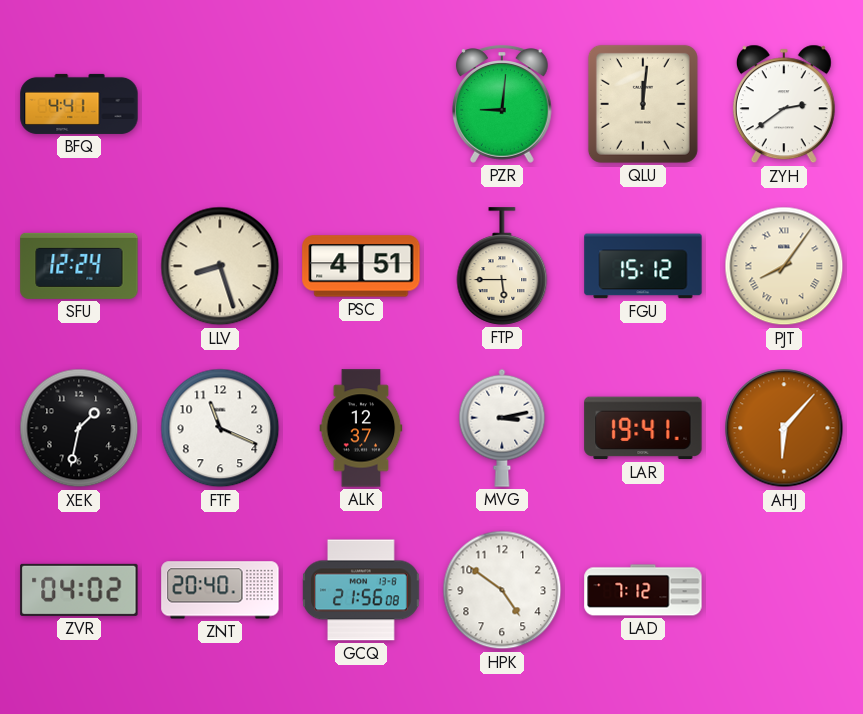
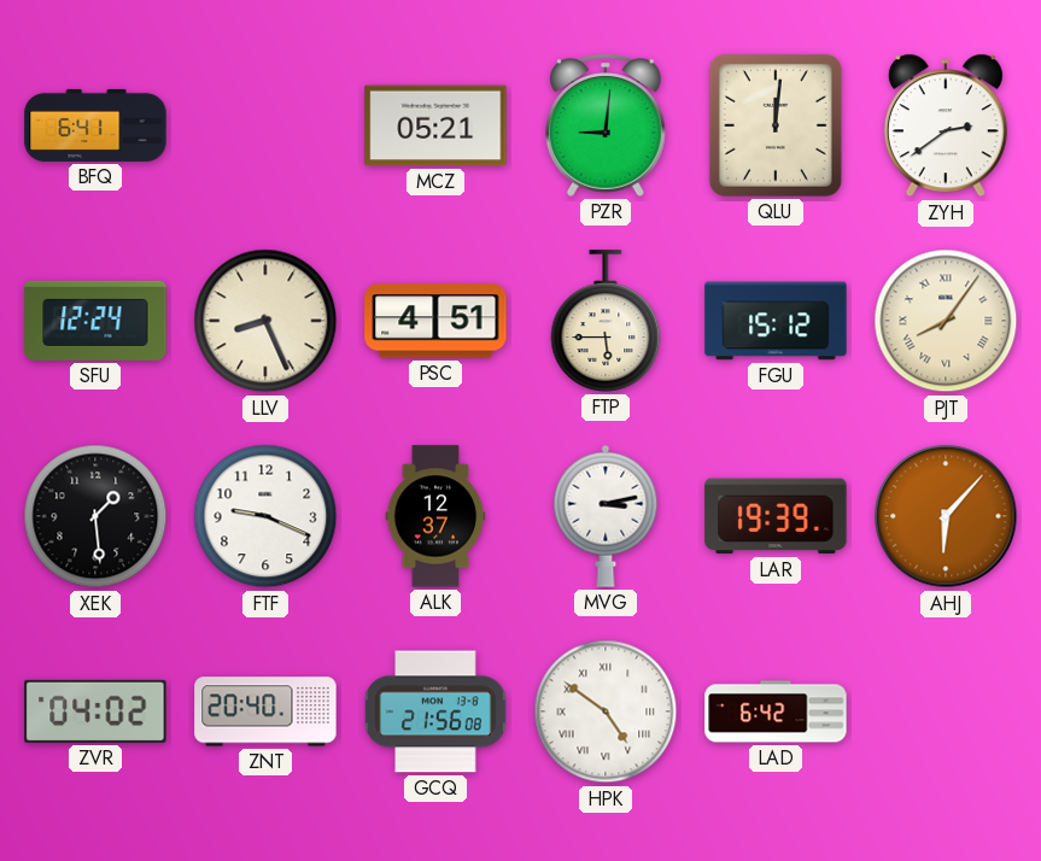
BFQ: 4:41 -> 6:41 (95, 125)
MCZ: none -> 05:21 (435, 125)
LLV: 8:27 -> 8:26 (265, 321)
XEK: 1:32 -> 1:29 (95, 516)
FTF: 11:19 -> 9:19 (265, 516)
LAR: 19:41 -> 19:39 (776, 516)
HPK numerals: Arabic -> Roman (606, 711)
LAD: 7:12 -> 6:42 (776, 711)
